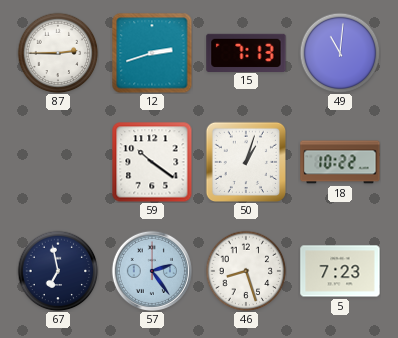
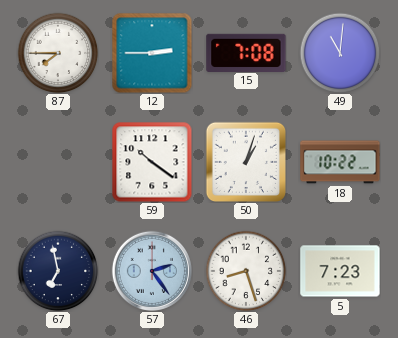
87: 2:45 -> 7:45 (58, 53)
12: 2:42 -> 2:45 (152, 53)
15: 7:13 -> 7:08 (246, 52)
